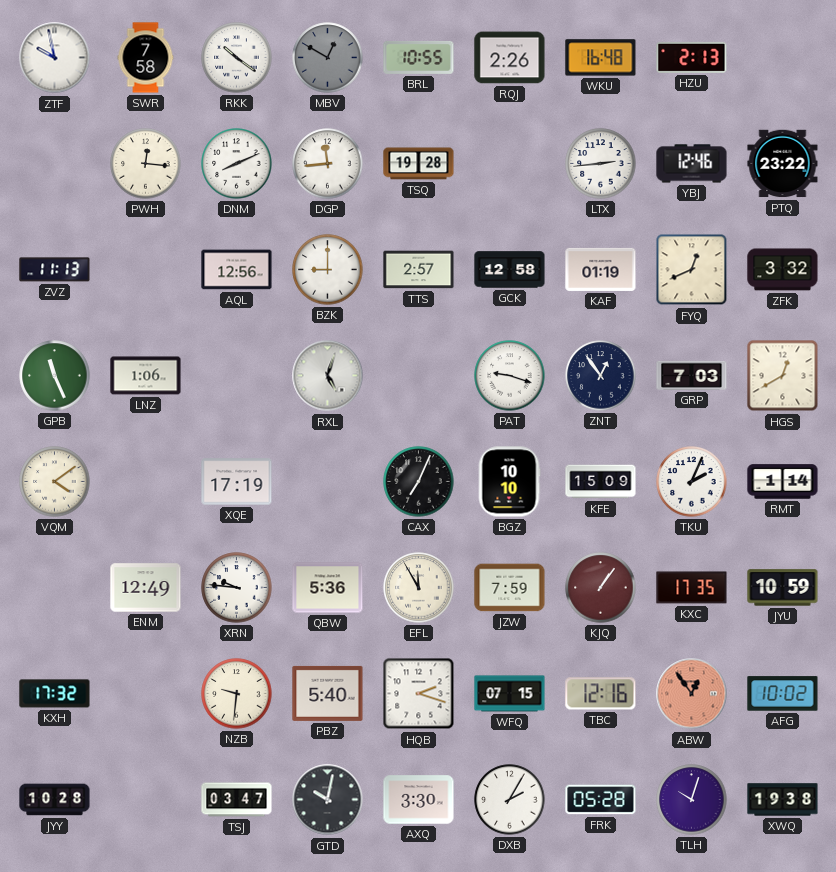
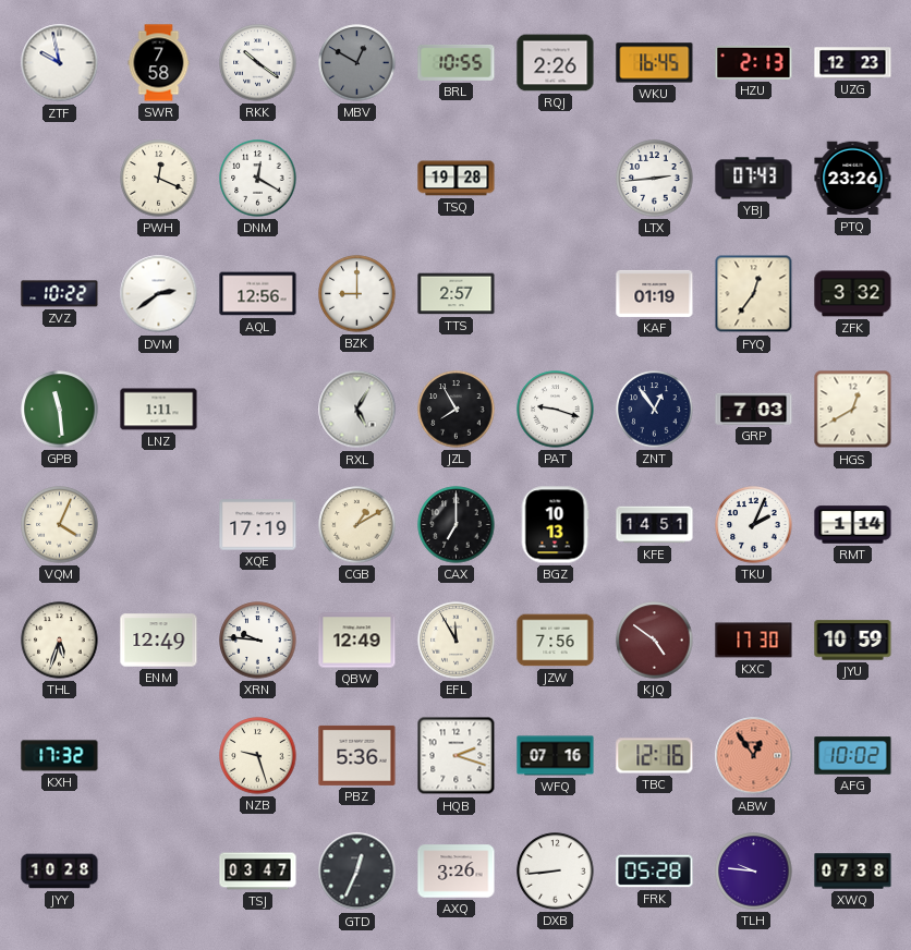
WKU: 16:48 -> 16:45 (655, 63)
UZG: none -> 12:23 (853, 63)
PWH: 12:16 -> 12:19 (159, 179)
DNM: 8:11 -> 12:20 (258, 179)
DGP: 11:44 -> none (328, 164)
YBJ: 12:46 -> 07:43 (754, 179)
PTQ: 23:22 -> 23:26 (853, 179)
ZVZ: 11:13 -> 10:22 (60, 294)
DVM: none -> 2:39 (159, 294)
GCK: 12:58 -> none (510, 270)
FYQ: 12:41 -> 12:36 (754, 294)
GPB: 11:26 -> 11:29 (60, 410)
LNZ: 1:06 -> 1:11 (159, 410)
RXL: 5:03 -> 5:05 (357, 410)
JZL: none -> 7:55 (457, 410)
VQM: 4:09 -> 4:04 (60, 525)
CGB: none -> 1:10 (357, 525)
CAX: 7:04 -> 7:00 (457, 525)
BGZ: 10:10 -> 10:13 (555, 525)
KFE: 15:09 -> 14:51 (655, 525)
THL: none -> 5:33 (60, 641)
QBW: 5:36 -> 12:49 (357, 641)
JZW: 7:59 -> 7:56 (556, 641)
KJQ: 1:06 -> 4:51 (655, 641)
KXC: 17:35 -> 17:30 (754, 641)
NZB: 9:31 -> 9:27 (258, 756)
PBZ: 5:40 -> 5:36 (357, 755)
WFQ: 07:15 -> 07:16 (556, 756)
GTD: 10:02 -> 12:34 (357, 872)
AXQ: 3:30 -> 3:26 (457, 872)
DXB: 2:05 -> 8:44 (556, 872)
TLH: 10:03 -> 9:46 (754, 872)
XWQ: 19:38 -> 07:38 (853, 872)
